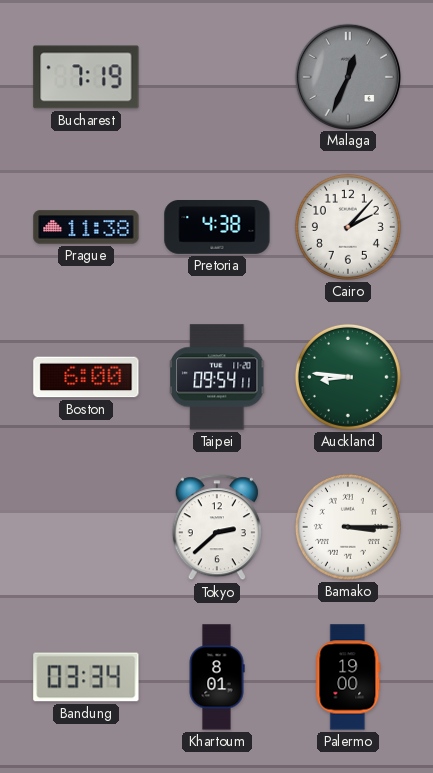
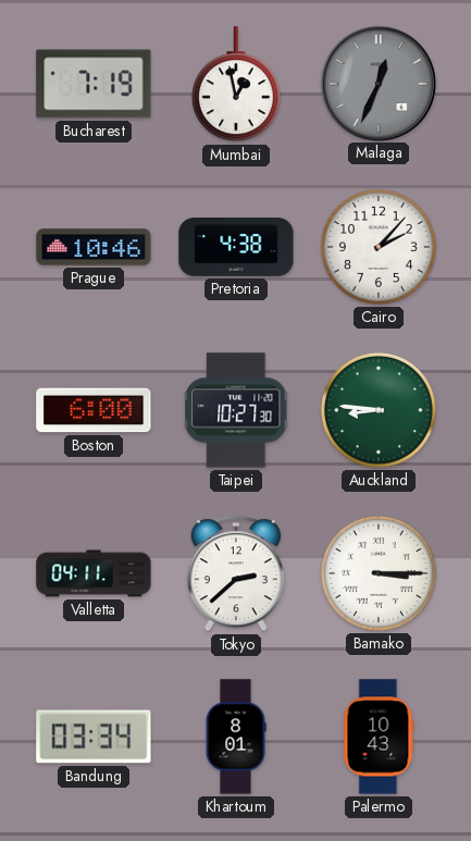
Mumbai: none -> 12:58 (236, 85)
Prague: 11:38 -> 10:46 (94, 247)
Taipei: 09:54 -> 10:27 (236, 410)
Valletta: none -> 04:11 (94, 573)
Palermo: 19:00 -> 10:43 (379, 737)
